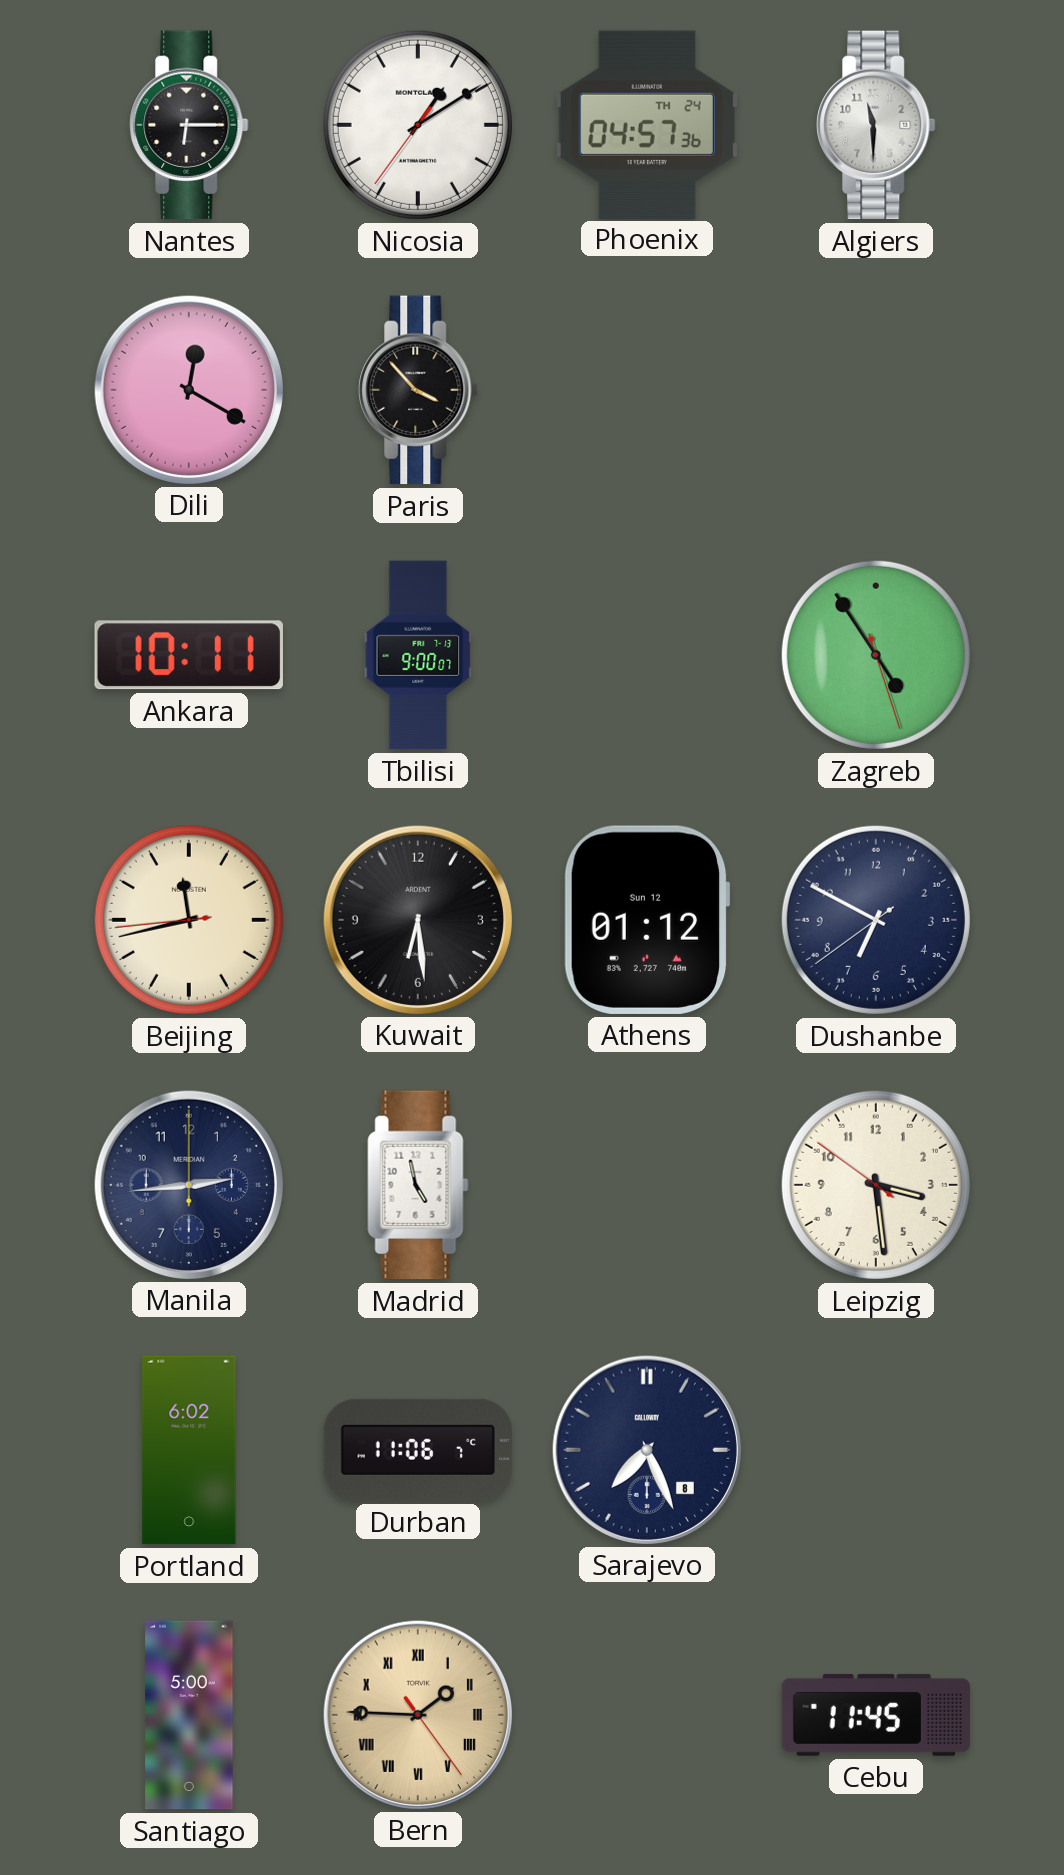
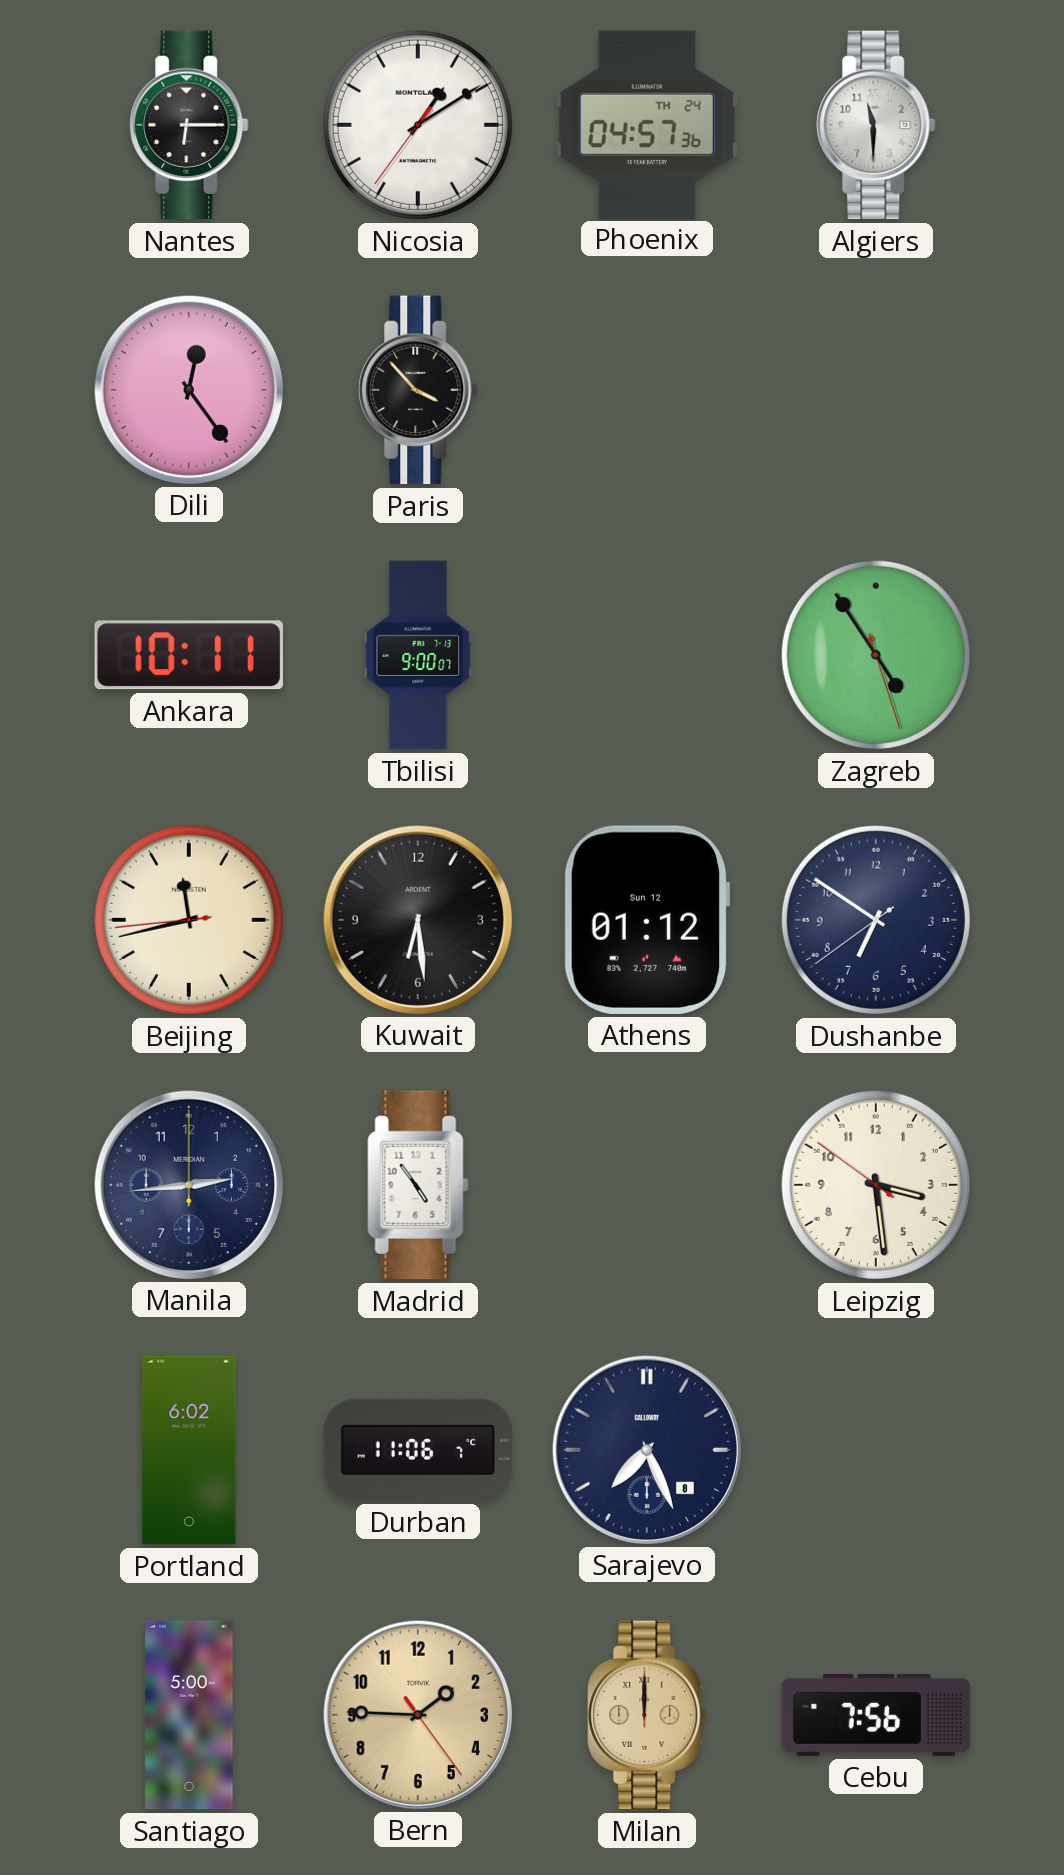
Dili: 12:20 -> 12:24 (188, 389)
Dushanbe: 6:49 -> 6:50 (876, 920)
Madrid: 4:58 -> 4:54 (418, 1185)
Bern numerals: Roman -> Arabic (417, 1714)
Milan: none -> 12:00 (647, 1715)
Cebu: 11:45 -> 7:56 (876, 1715)
